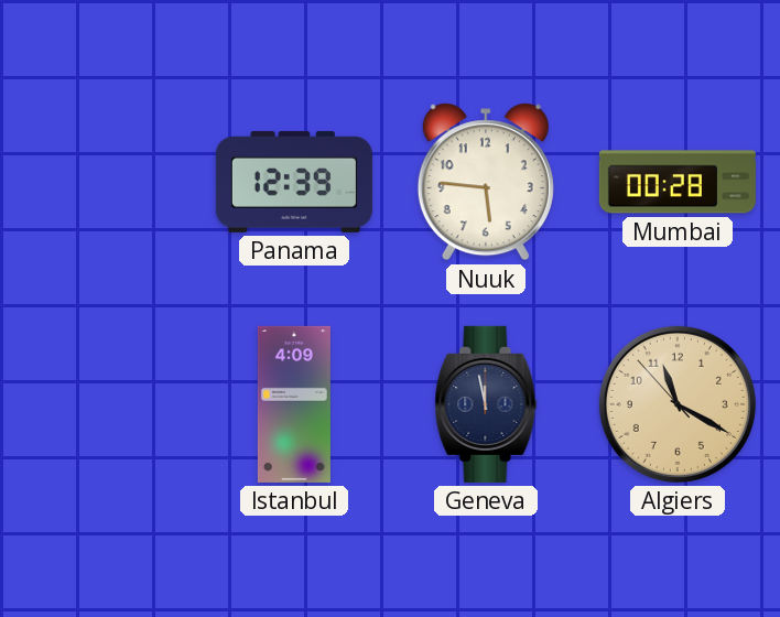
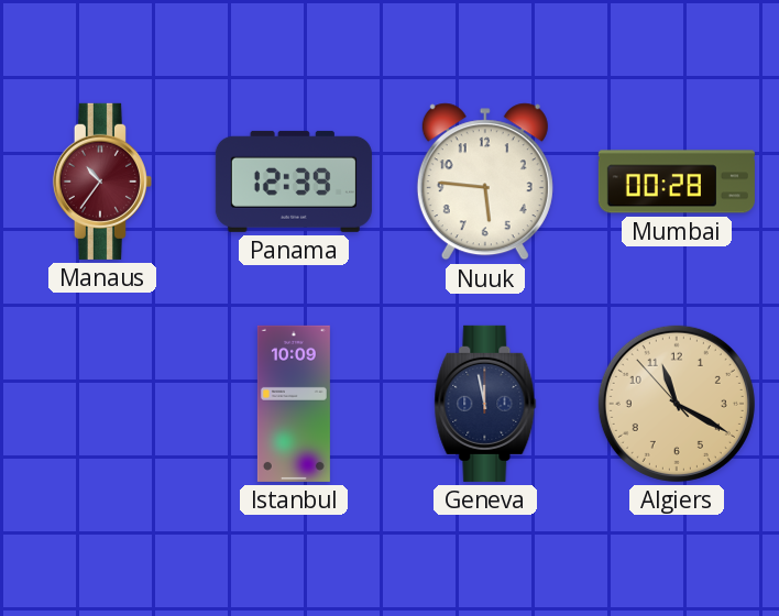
Manaus: none -> 10:36 (102, 182)
Istanbul: 4:09 -> 10:09 (294, 404)
